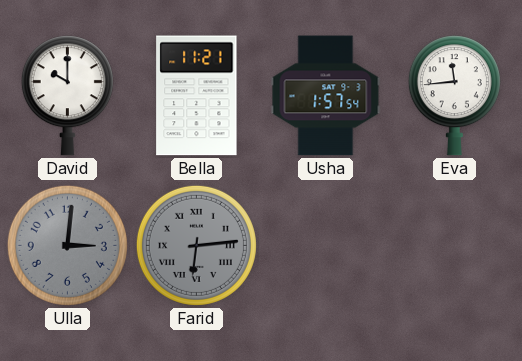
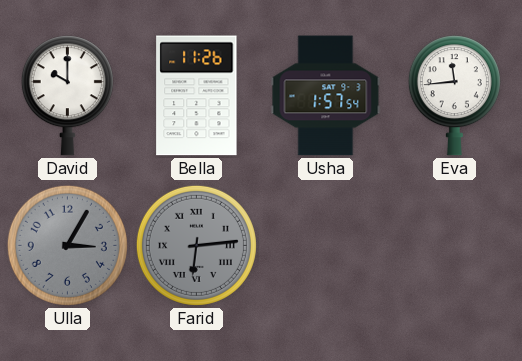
Bella: 11:21 -> 11:26 (197, 96)
Ulla: 3:01 -> 3:05 (67, 245)
